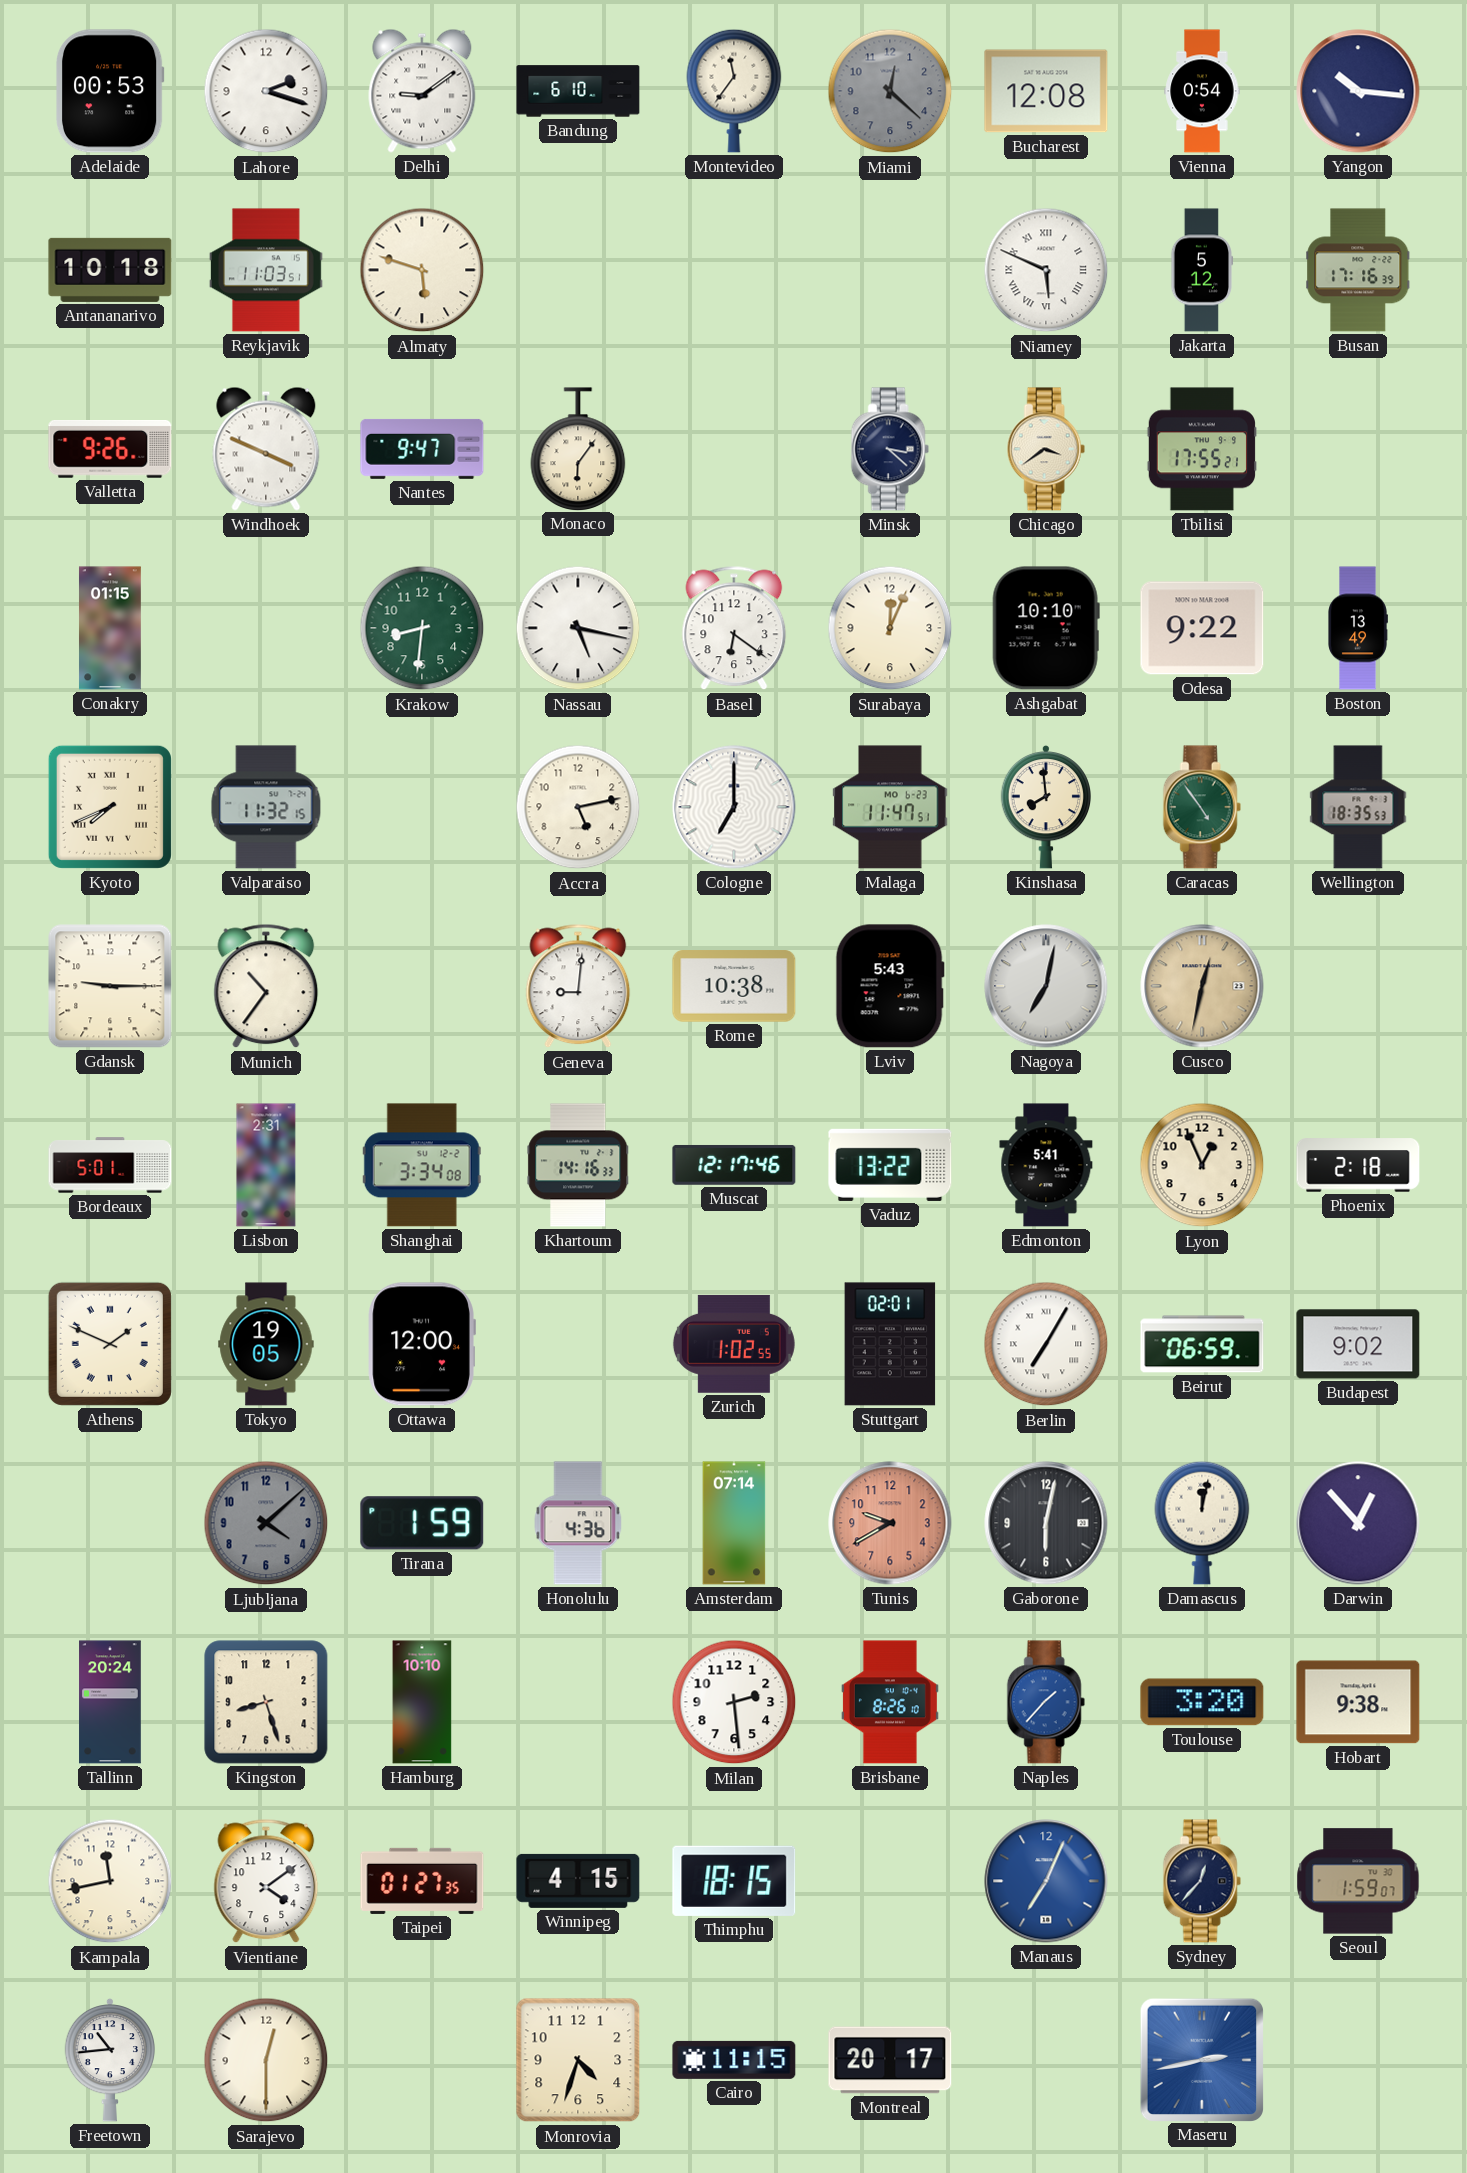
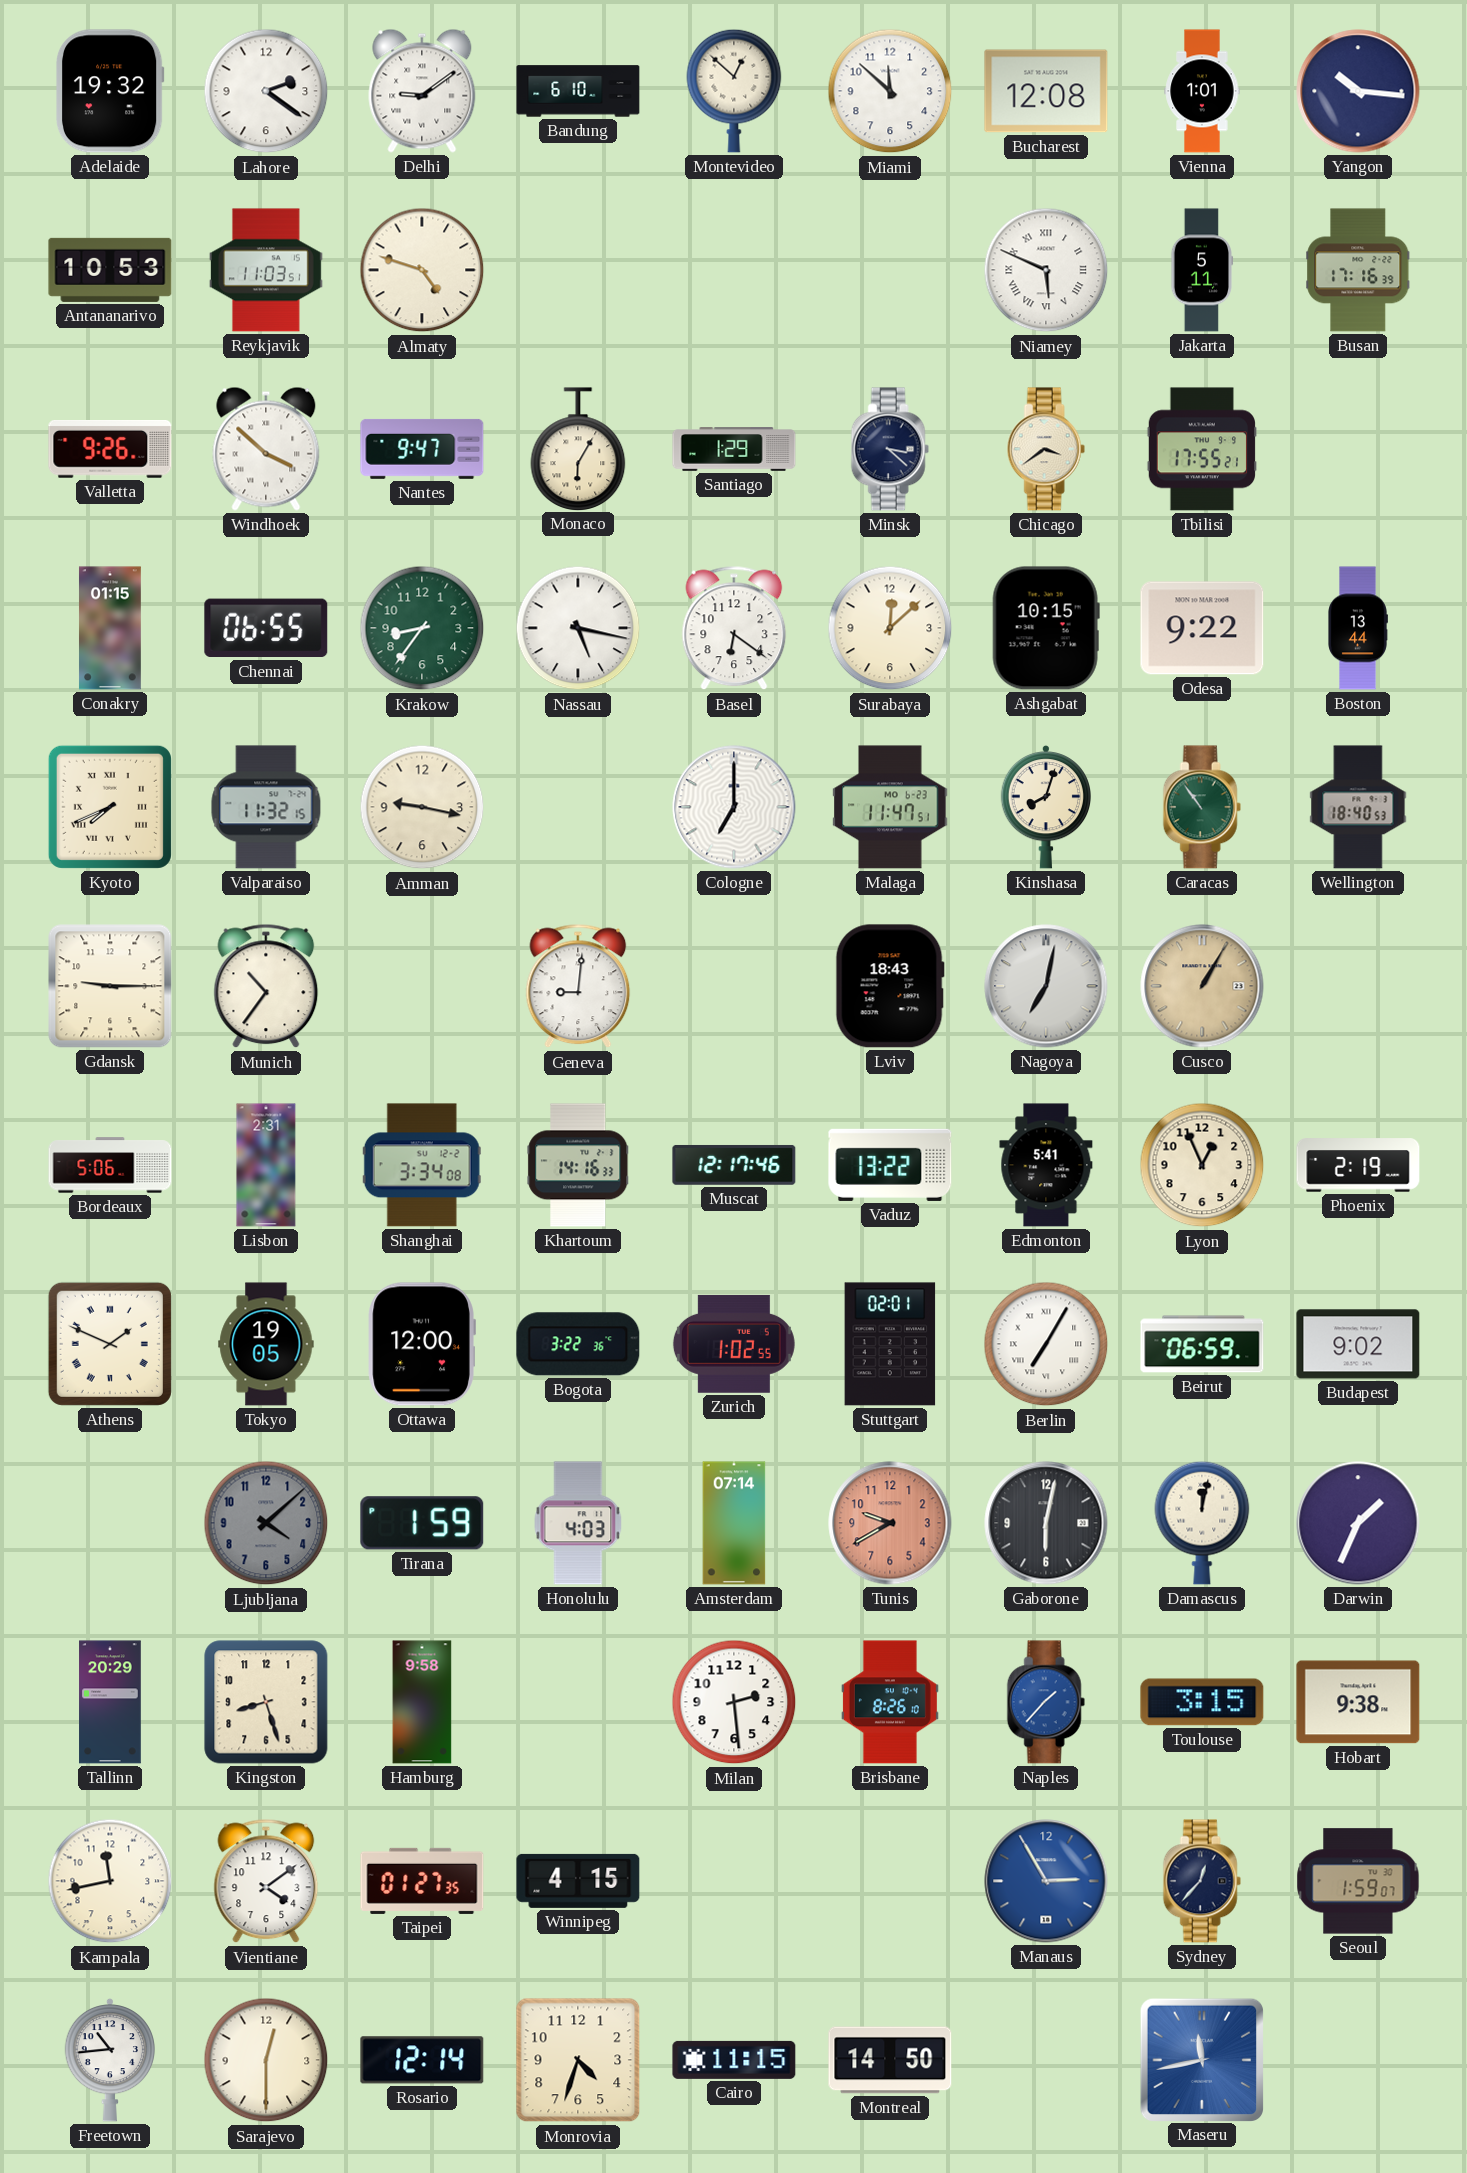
Adelaide: 00:53 -> 19:32 (110, 91)
Lahore: 2:18 -> 2:21 (266, 91)
Montevideo: 11:36 -> 12:52 (734, 91)
Miami: 12:22 -> 11:52 (890, 91)
Miami dial: grey -> white (890, 91)
Vienna: 0:54 -> 1:01 (1202, 91)
Antananarivo: 10:18 -> 10:53 (110, 270)
Almaty: 5:48 -> 4:48 (422, 270)
Jakarta: 5:12 -> 5:11 (1202, 270)
Windhoek: 3:49 -> 3:52 (266, 449)
Monaco: 6:06 -> 6:05 (578, 449)
Santiago: none -> 1:29 (734, 449)
Chennai: none -> 06:55 (266, 628)
Krakow: 8:31 -> 8:36 (422, 628)
Surabaya: 12:04 -> 12:08 (890, 628)
Ashgabat: 10:10 -> 10:15 (1046, 628)
Boston: 13:49 -> 13:44 (1358, 628)
Amman: none -> 9:17 (422, 807)
Accra: 5:13 -> none (578, 807)
Kinshasa: 7:59 -> 8:03 (1045, 807)
Caracas: 4:54 -> 10:54 (1202, 807)
Wellington: 18:35 -> 18:40 (1358, 807)
Rome: 10:38 -> none (734, 986)
Lviv: 5:43 -> 18:43 (890, 986)
Cusco: 12:32 -> 1:05 (1202, 986)
Bordeaux: 5:01 -> 5:06 (110, 1165)
Phoenix: 2:18 -> 2:19 (1358, 1165)
Bogota: none -> 3:22 (578, 1344)
Honolulu: 4:36 -> 4:03 (578, 1523)
Darwin: 12:53 -> 1:34 (1358, 1523)
Tallinn: 20:24 -> 20:29 (110, 1702)
Hamburg: 10:10 -> 9:58 (422, 1702)
Toulouse: 3:20 -> 3:15 (1202, 1702)
Thimphu: 18:15 -> none (734, 1881)
Manaus: 7:04 -> 2:55 (1046, 1881)
Rosario: none -> 12:14 (422, 2060)
Montreal: 20:17 -> 14:50 (890, 2060)
Maseru: 2:43 -> 11:43 (1201, 2059)
